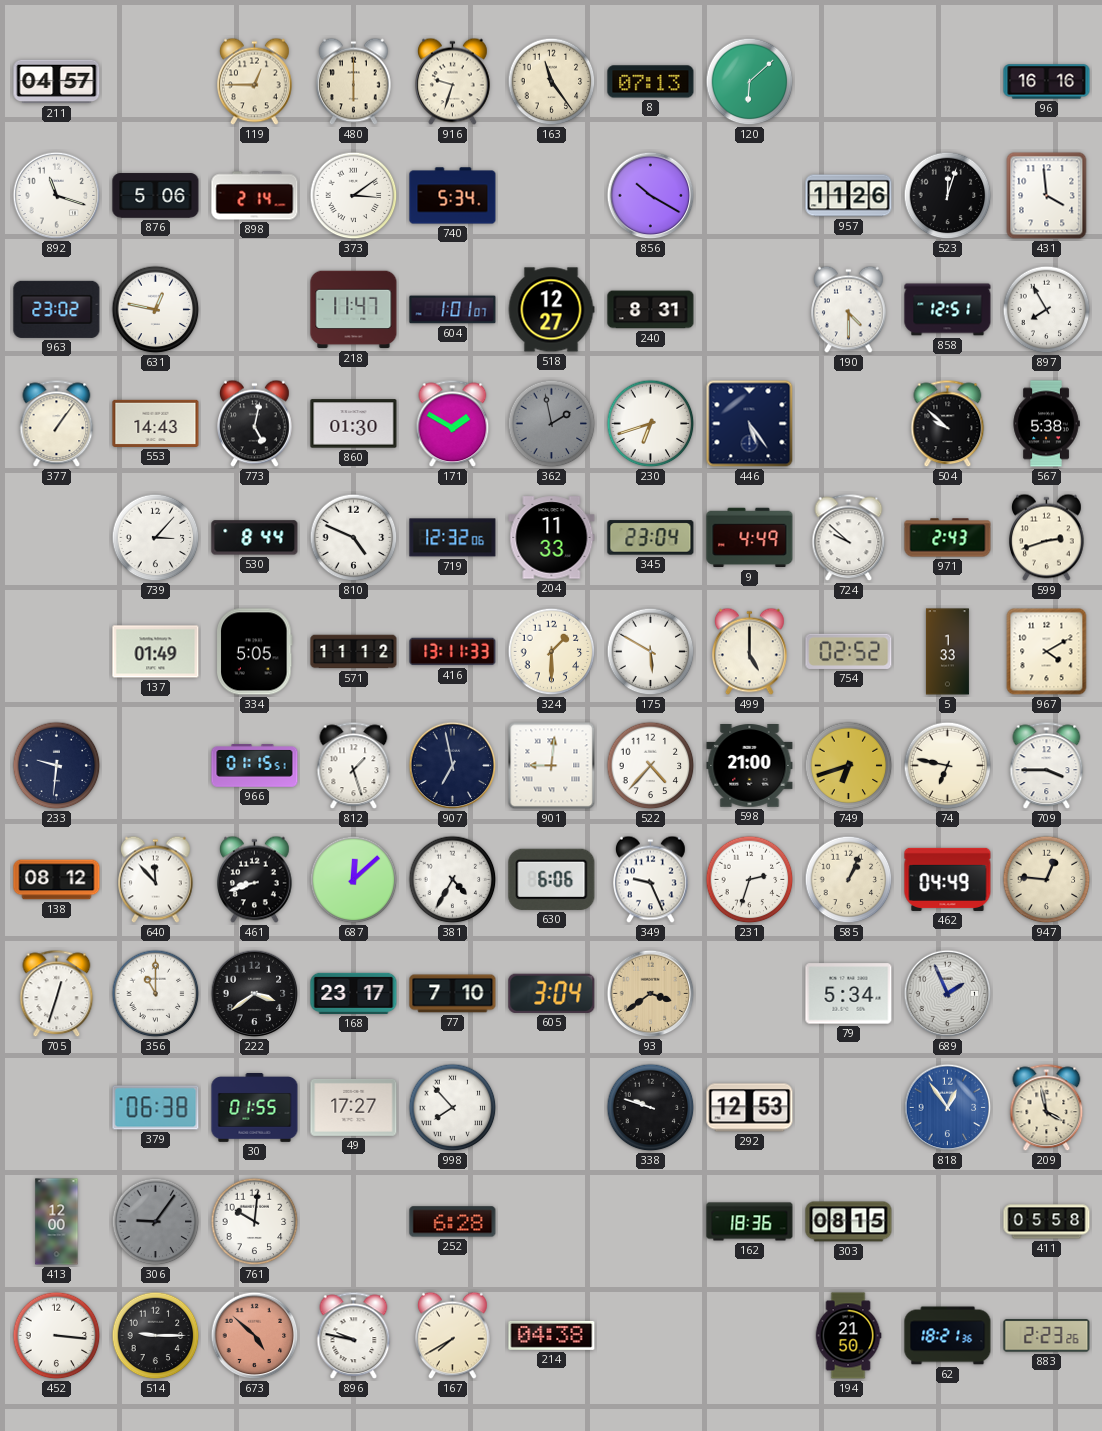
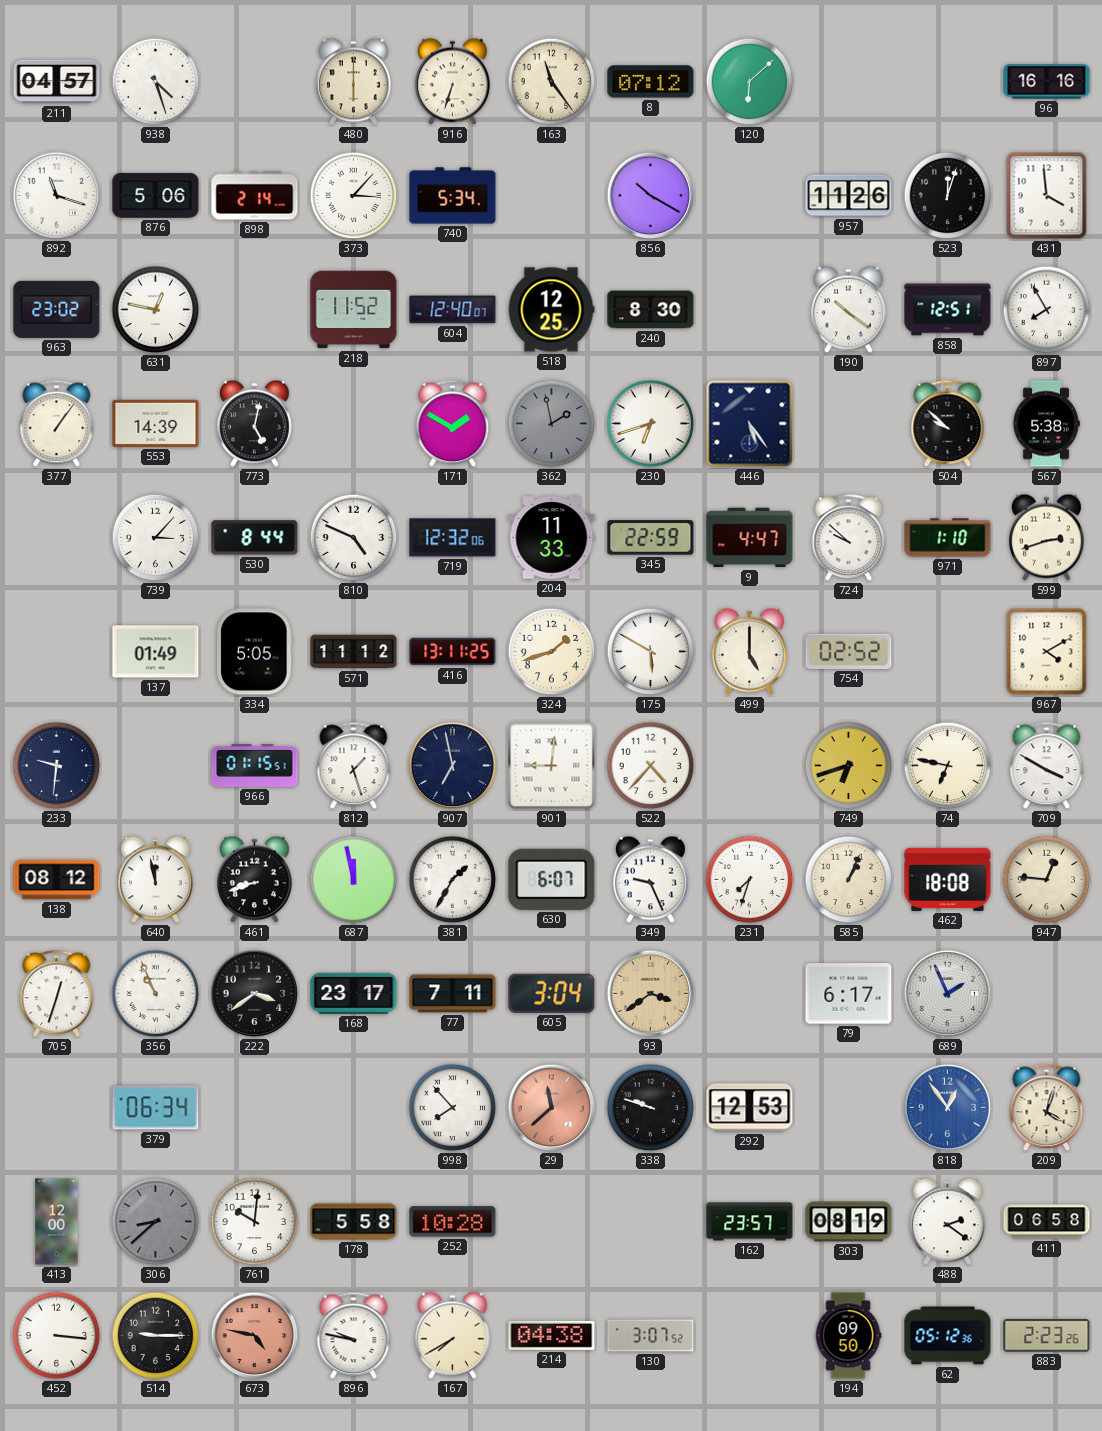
938: none -> 4:27 (156, 82)
119: 12:45 -> none (255, 82)
916: 9:33 -> 6:33 (453, 82)
8: 07:13 -> 07:12 (651, 82)
373: 3:09 -> 3:07 (354, 196)
218: 11:47 -> 11:52 (354, 310)
604: 1:01 -> 12:40 (453, 310)
518: 12:27 -> 12:25 (551, 310)
240: 8:31 -> 8:30 (651, 310)
190: 4:30 -> 10:21 (849, 310)
553: 14:43 -> 14:39 (156, 423)
860: 01:30 -> none (354, 424)
345: 23:04 -> 22:59 (651, 538)
9: 4:49 -> 4:47 (750, 538)
971: 2:43 -> 1:10 (948, 538)
416: 13:11:33 -> 13:11:25 (453, 652)
324: 1:30 -> 1:42 (552, 652)
5: 1:33 -> none (947, 652)
598: 21:00 -> none (750, 766)
709: 3:45 -> 3:50 (1047, 766)
640: 11:53 -> 11:58 (156, 880)
687: 12:08 -> 11:58 (354, 880)
381: 4:35 -> 1:35 (453, 880)
630: 6:06 -> 6:07 (552, 879)
231: 2:33 -> 7:33 (750, 880)
462: 04:49 -> 18:08 (948, 879)
356: 11:00 -> 10:56 (156, 994)
77: 7:10 -> 7:11 (453, 994)
79: 5:34 -> 6:17 (849, 994)
379: 06:38 -> 06:34 (156, 1108)
30: 01:55 -> none (255, 1108)
49: 17:27 -> none (354, 1107)
29: none -> 11:38 (552, 1108)
209: 3:58 -> 4:03 (1047, 1108)
306: 9:06 -> 8:38 (156, 1222)
178: none -> 5:58 (354, 1222)
252: 6:28 -> 10:28 (453, 1222)
162: 18:36 -> 23:57 (750, 1222)
303: 08:15 -> 08:19 (849, 1222)
488: none -> 2:21 (948, 1222)
411: 05:58 -> 06:58 (1047, 1222)
673: 4:52 -> 4:47 (255, 1336)
130: none -> 3:07 (651, 1336)
194: 21:50 -> 09:50 (848, 1336)
62: 18:21 -> 05:12 (948, 1336)
